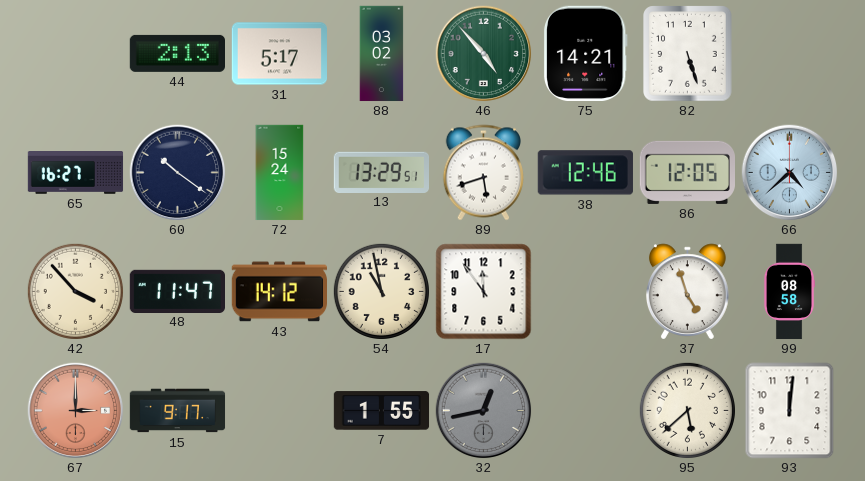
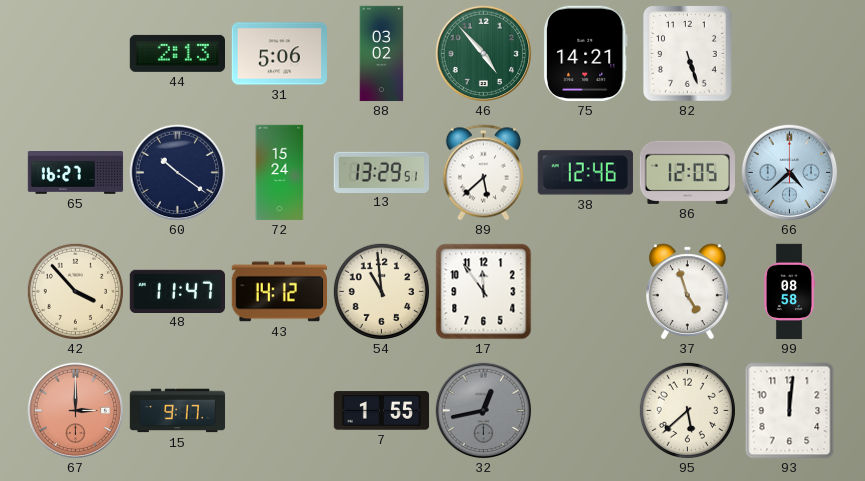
31: 5:17 -> 5:06 (279, 54)
89: 5:42 -> 5:38 (483, 173)
54: 10:58 -> 10:59 (381, 291)
